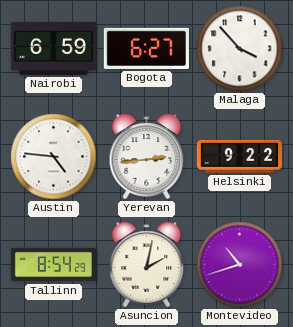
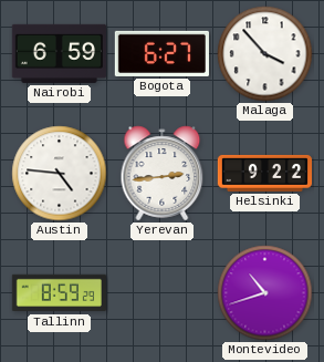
Tallinn: 8:54 -> 8:59 (59, 293)
Asuncion: 2:02 -> none (147, 265)
